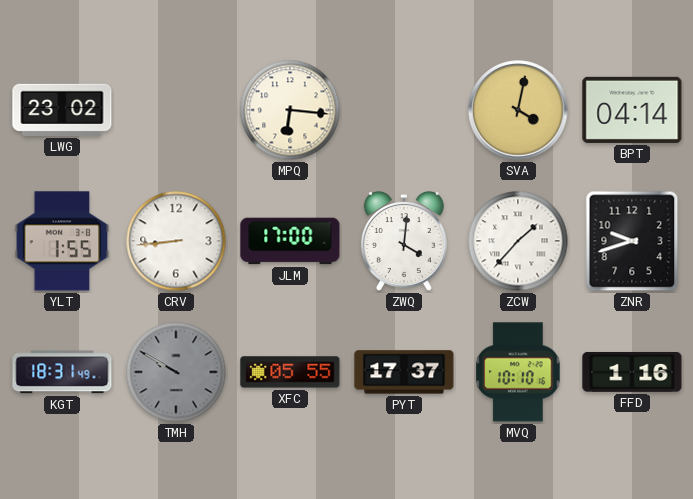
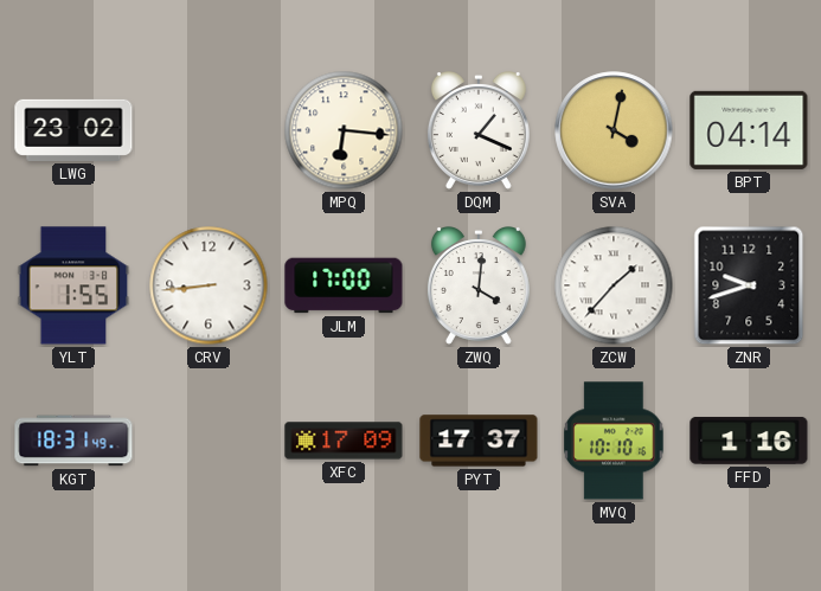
DQM: none -> 1:19 (479, 131)
TMH: 9:50 -> none (176, 372)
XFC: 05:55 -> 17:09 (344, 441)
